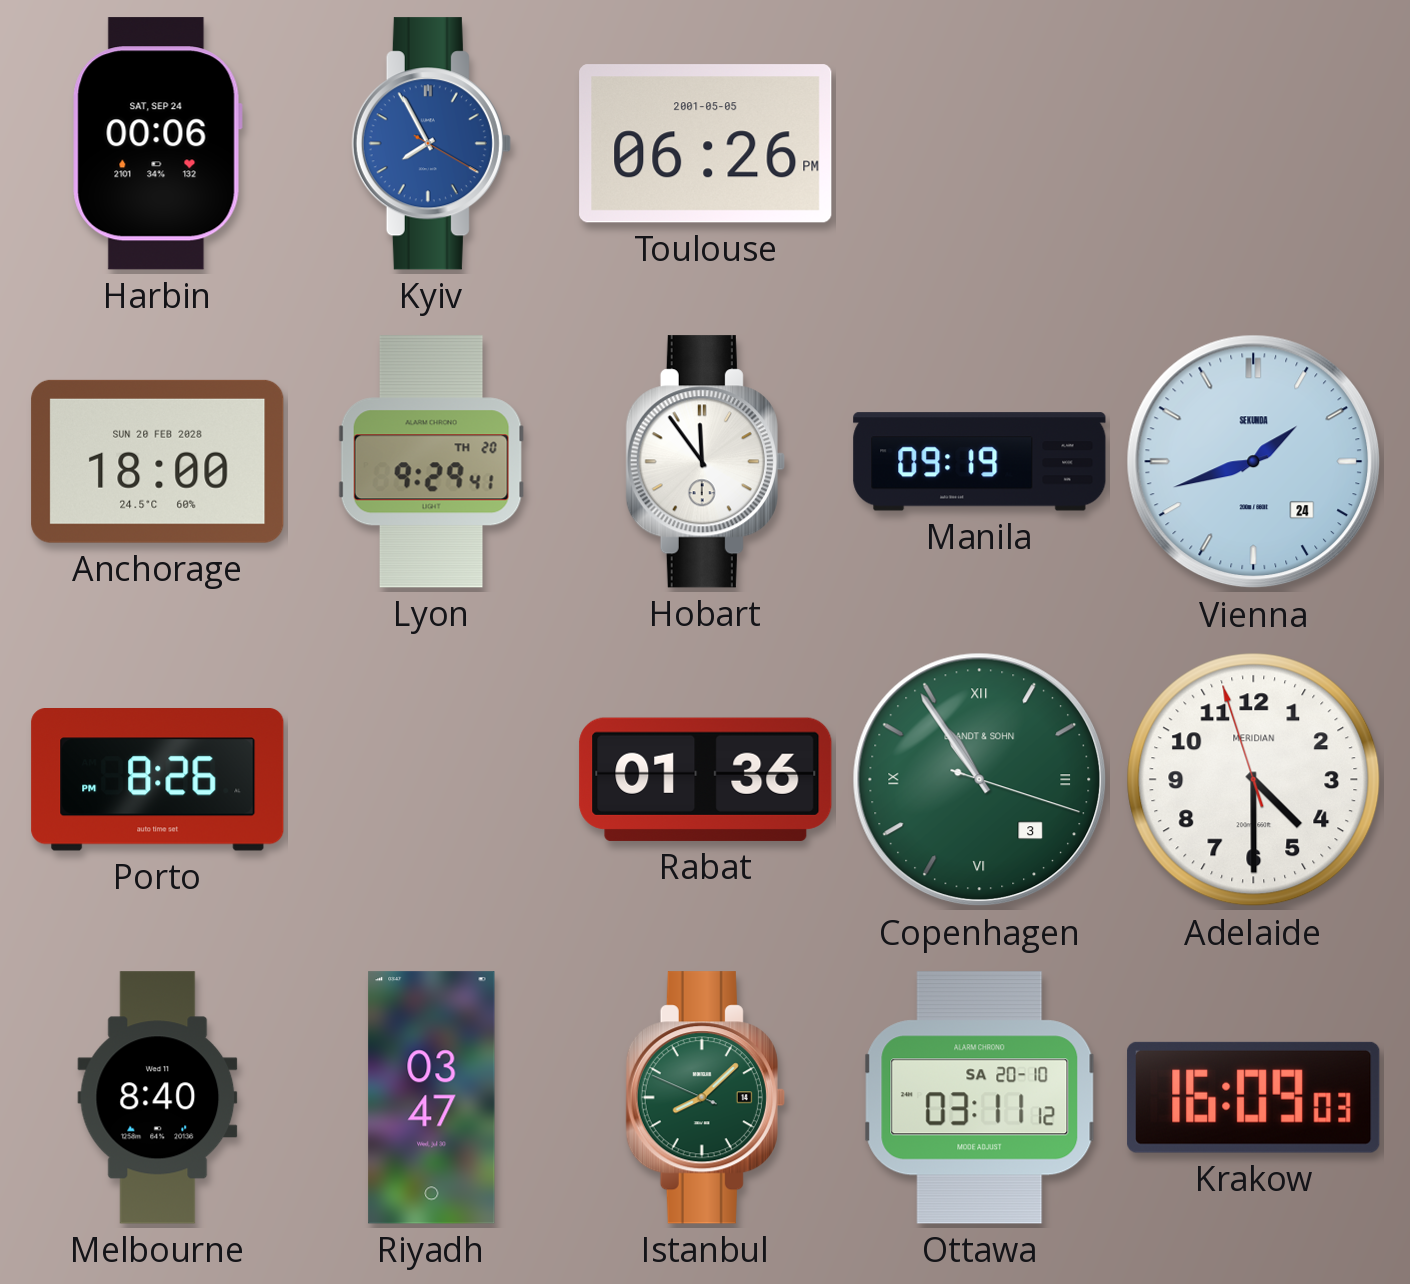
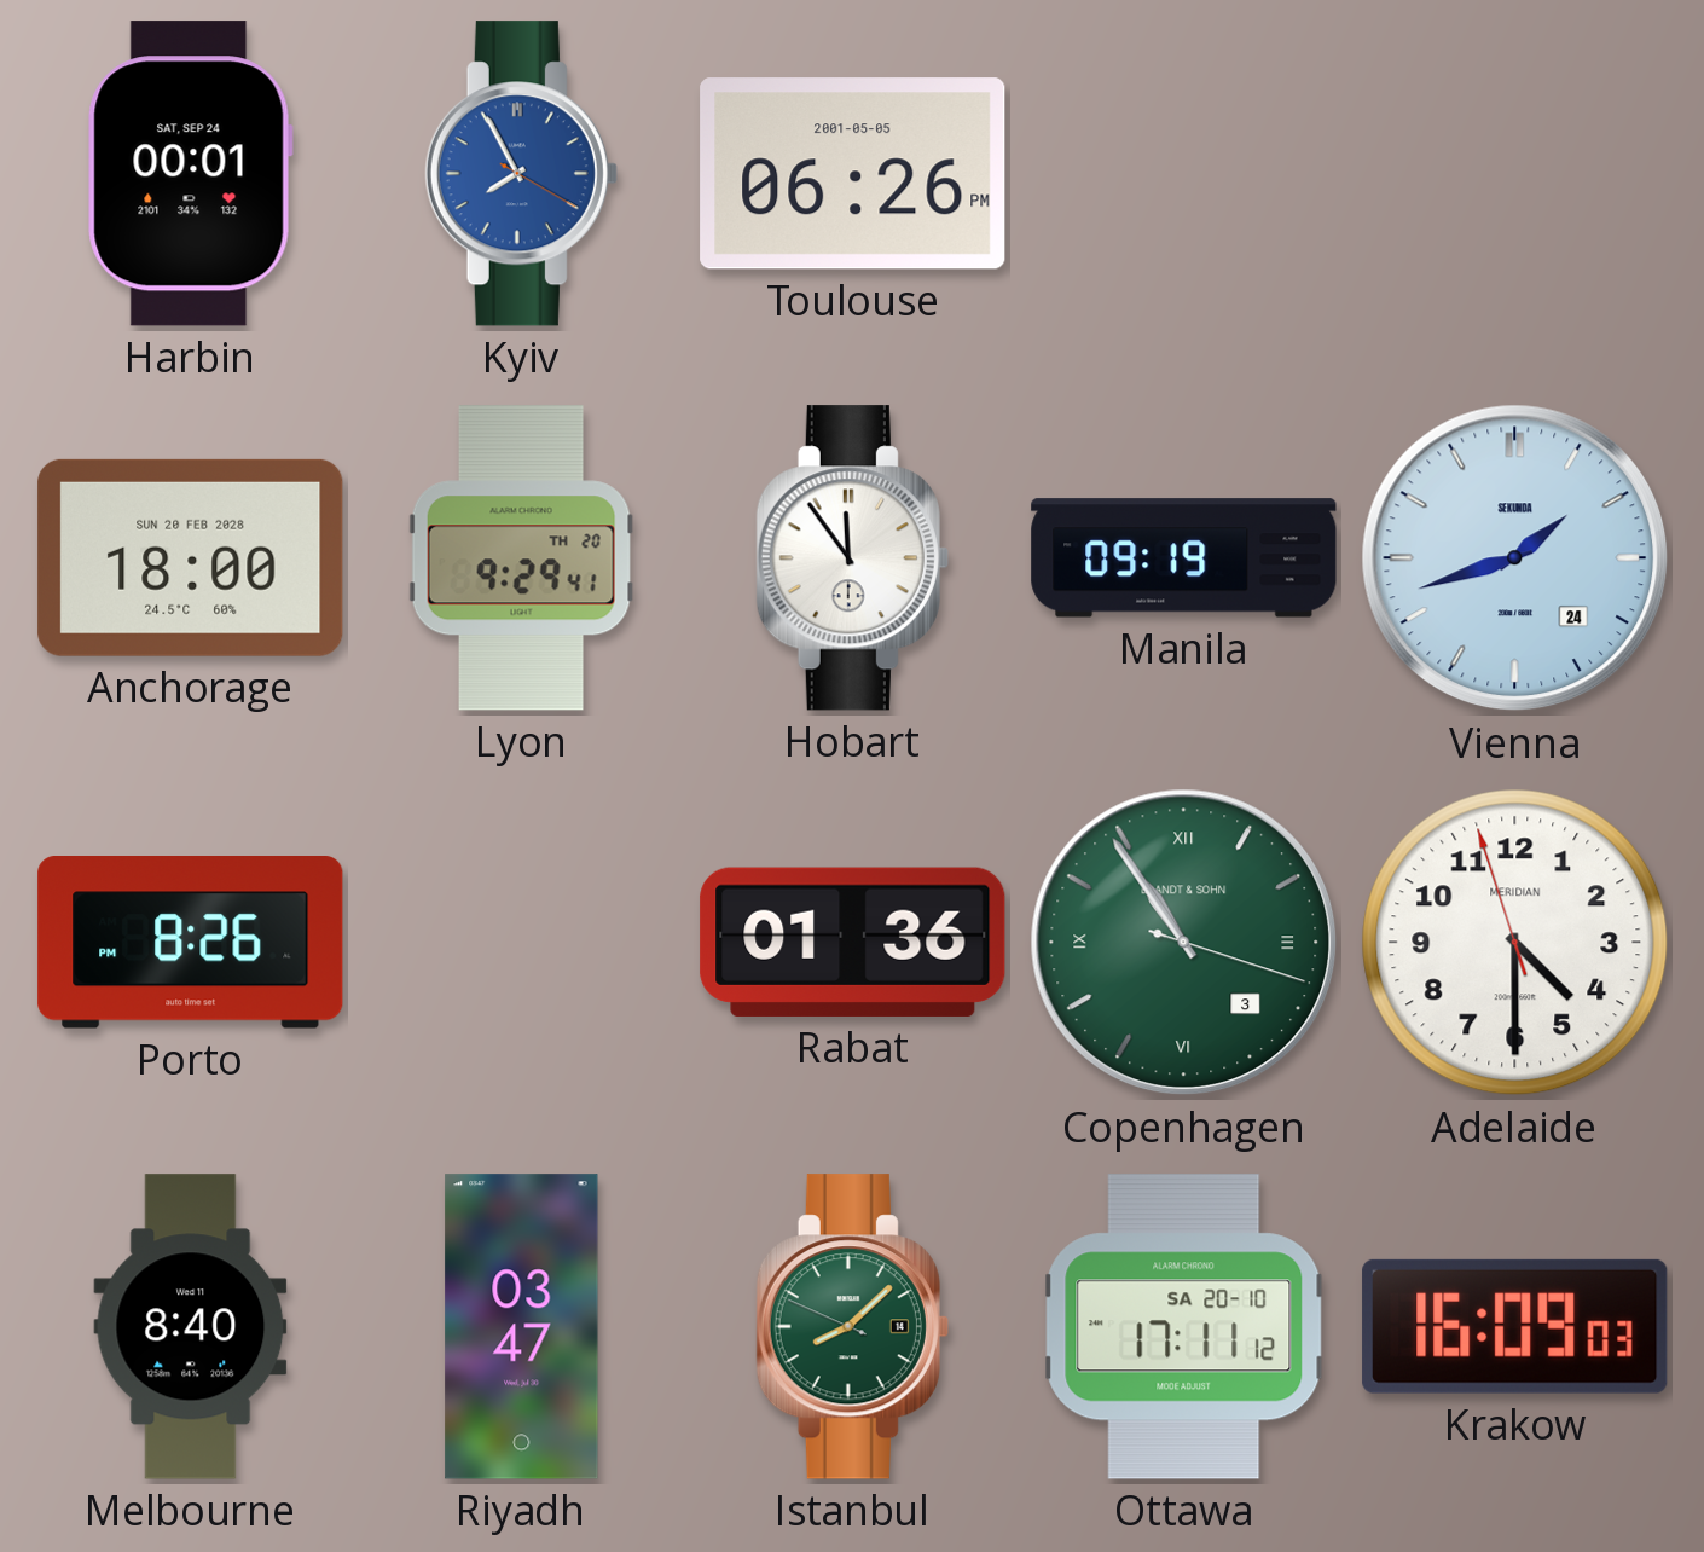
Harbin: 00:06 -> 00:01 (190, 174)
Ottawa: 03:11 -> 17:11 (1184, 1327)
